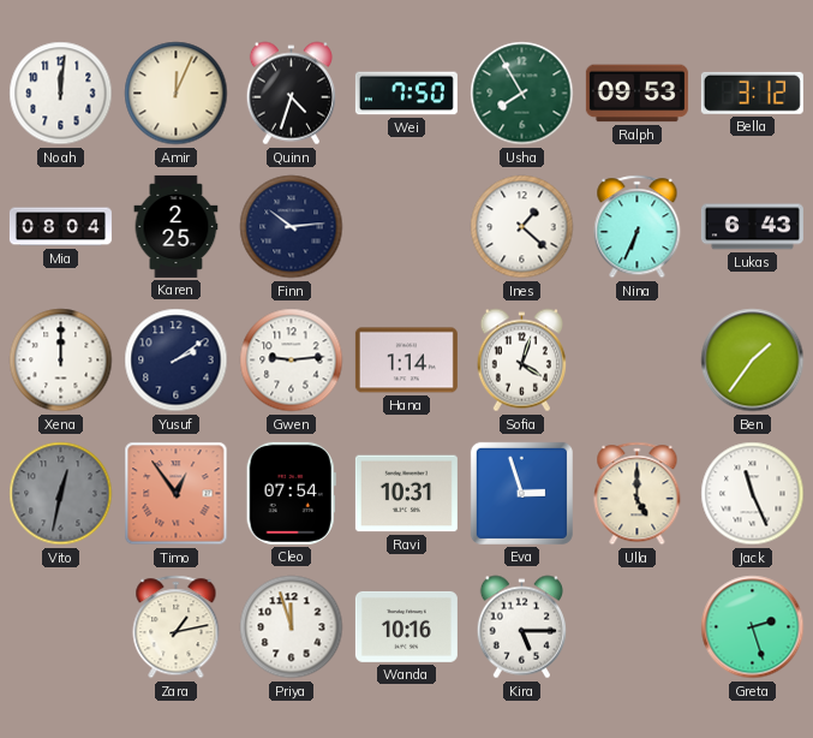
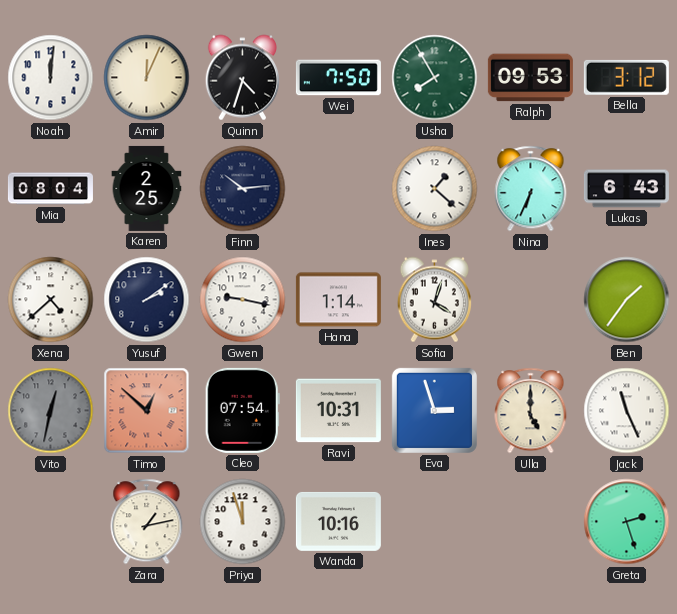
Xena: 12:00 -> 4:38 (51, 300)
Gwen: 9:14 -> 9:17 (243, 300)
Timo: 12:54 -> 12:52 (147, 411)
Kira: 5:15 -> none (521, 627)
